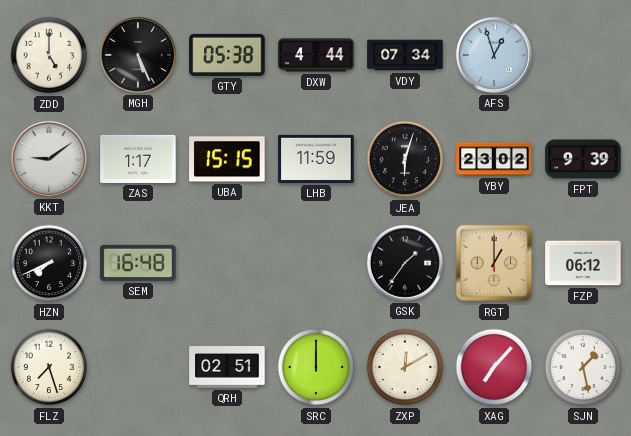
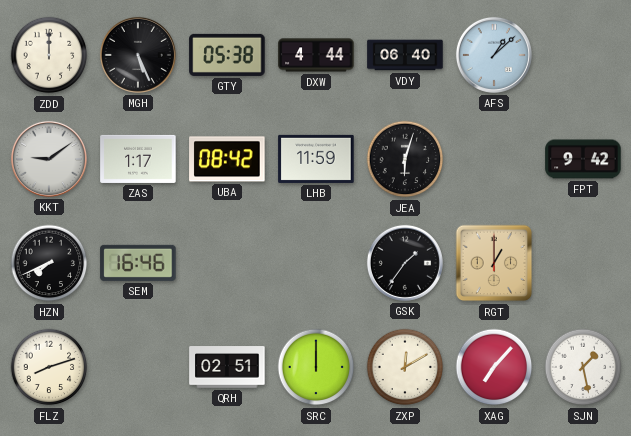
ZDD: 5:00 -> 12:00 (49, 55)
VDY: 07:34 -> 06:40 (405, 55)
AFS: 12:57 -> 1:08 (494, 55)
UBA: 15:15 -> 08:42 (227, 159)
YBY: 23:02 -> none (494, 159)
FPT: 9:39 -> 9:42 (583, 159)
SEM: 16:48 -> 16:46 (138, 263)
FZP: 06:12 -> none (583, 263)
FLZ: 7:27 -> 8:12 (49, 367)
